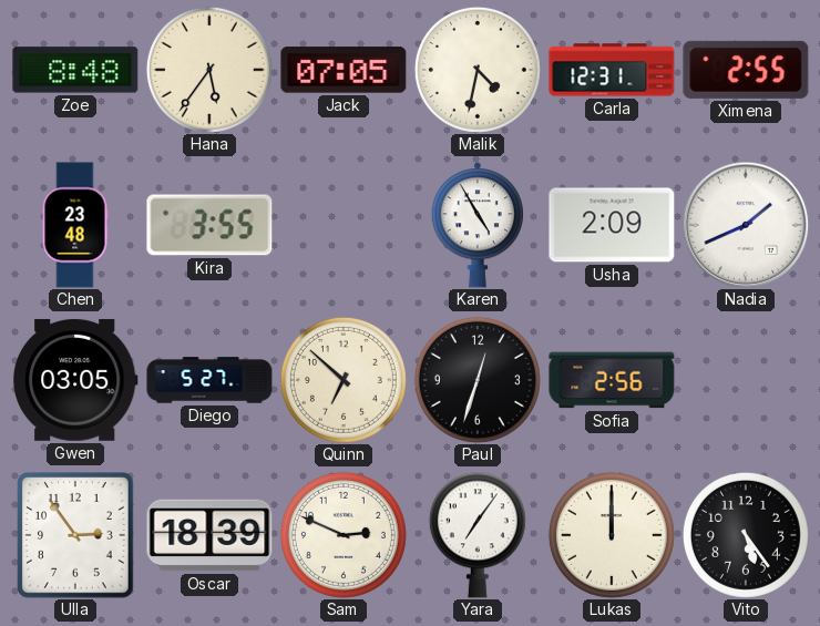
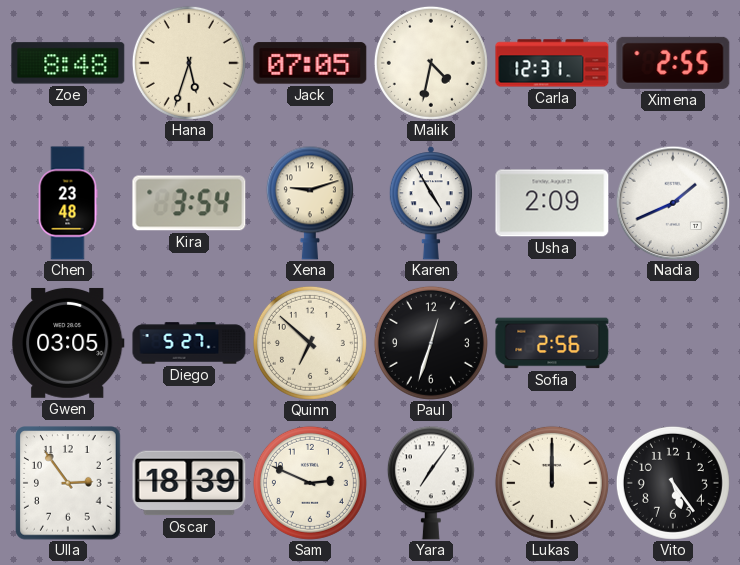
Hana: 5:36 -> 5:33 (189, 63)
Kira: 3:55 -> 3:54 (189, 203)
Xena: none -> 9:12 (310, 203)
